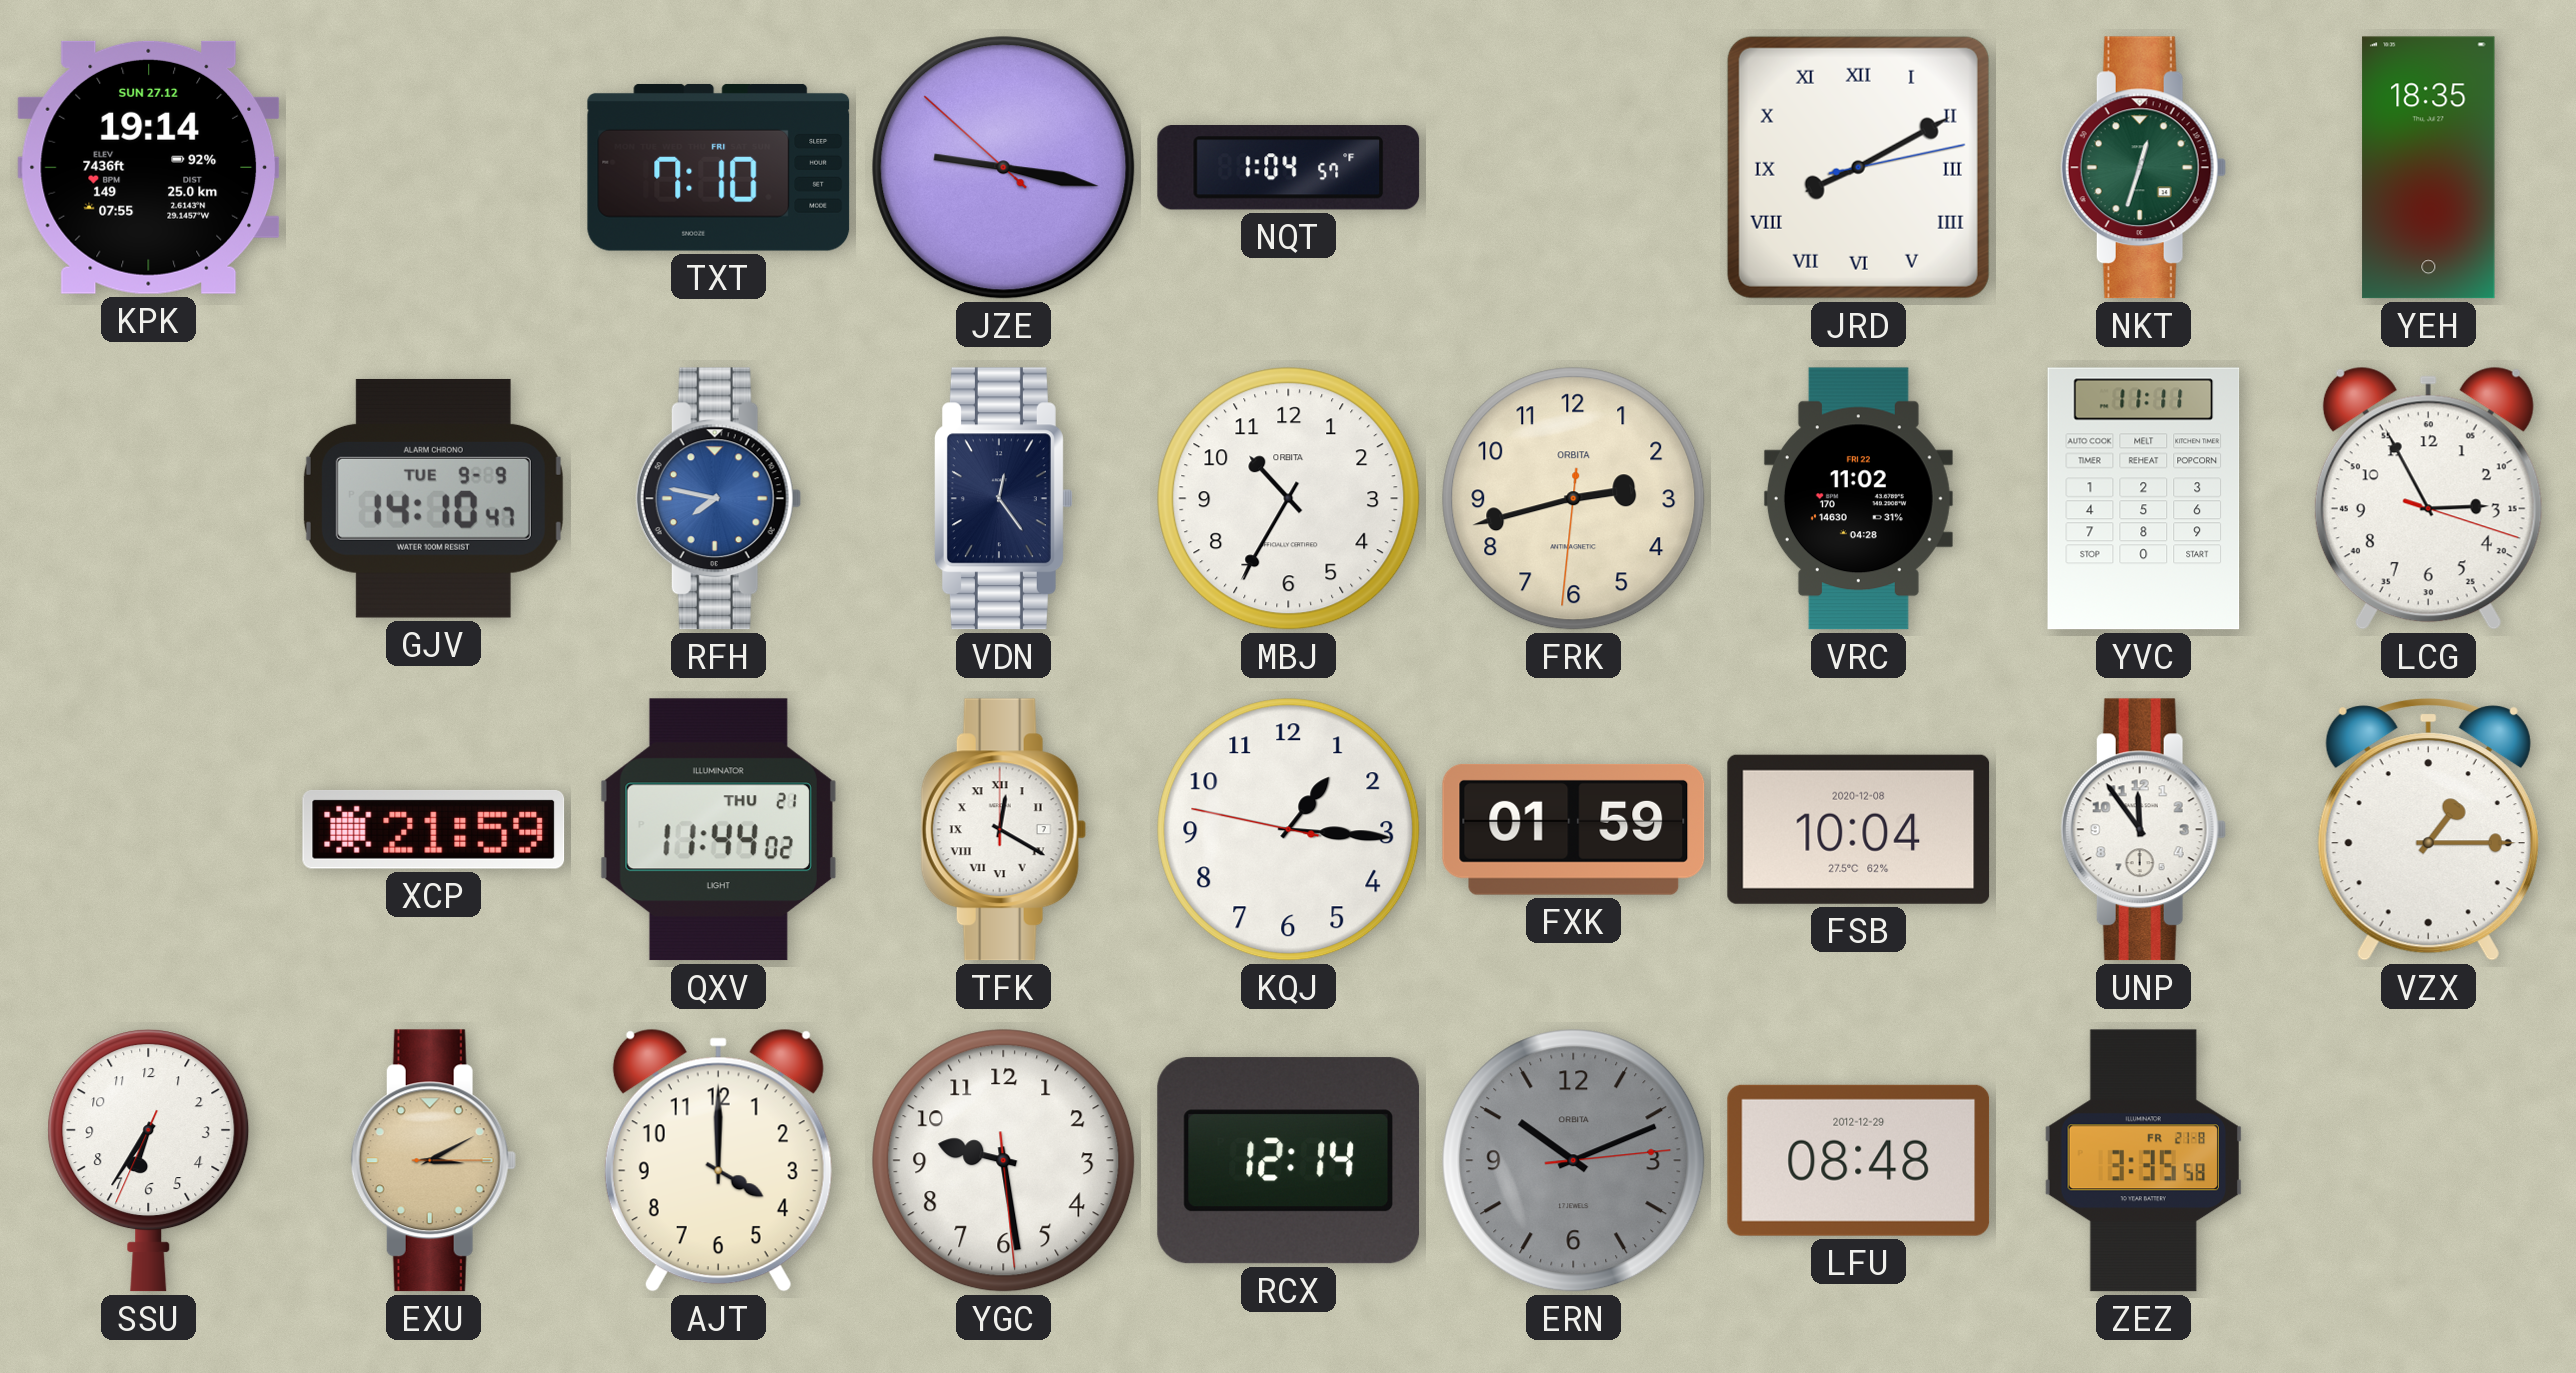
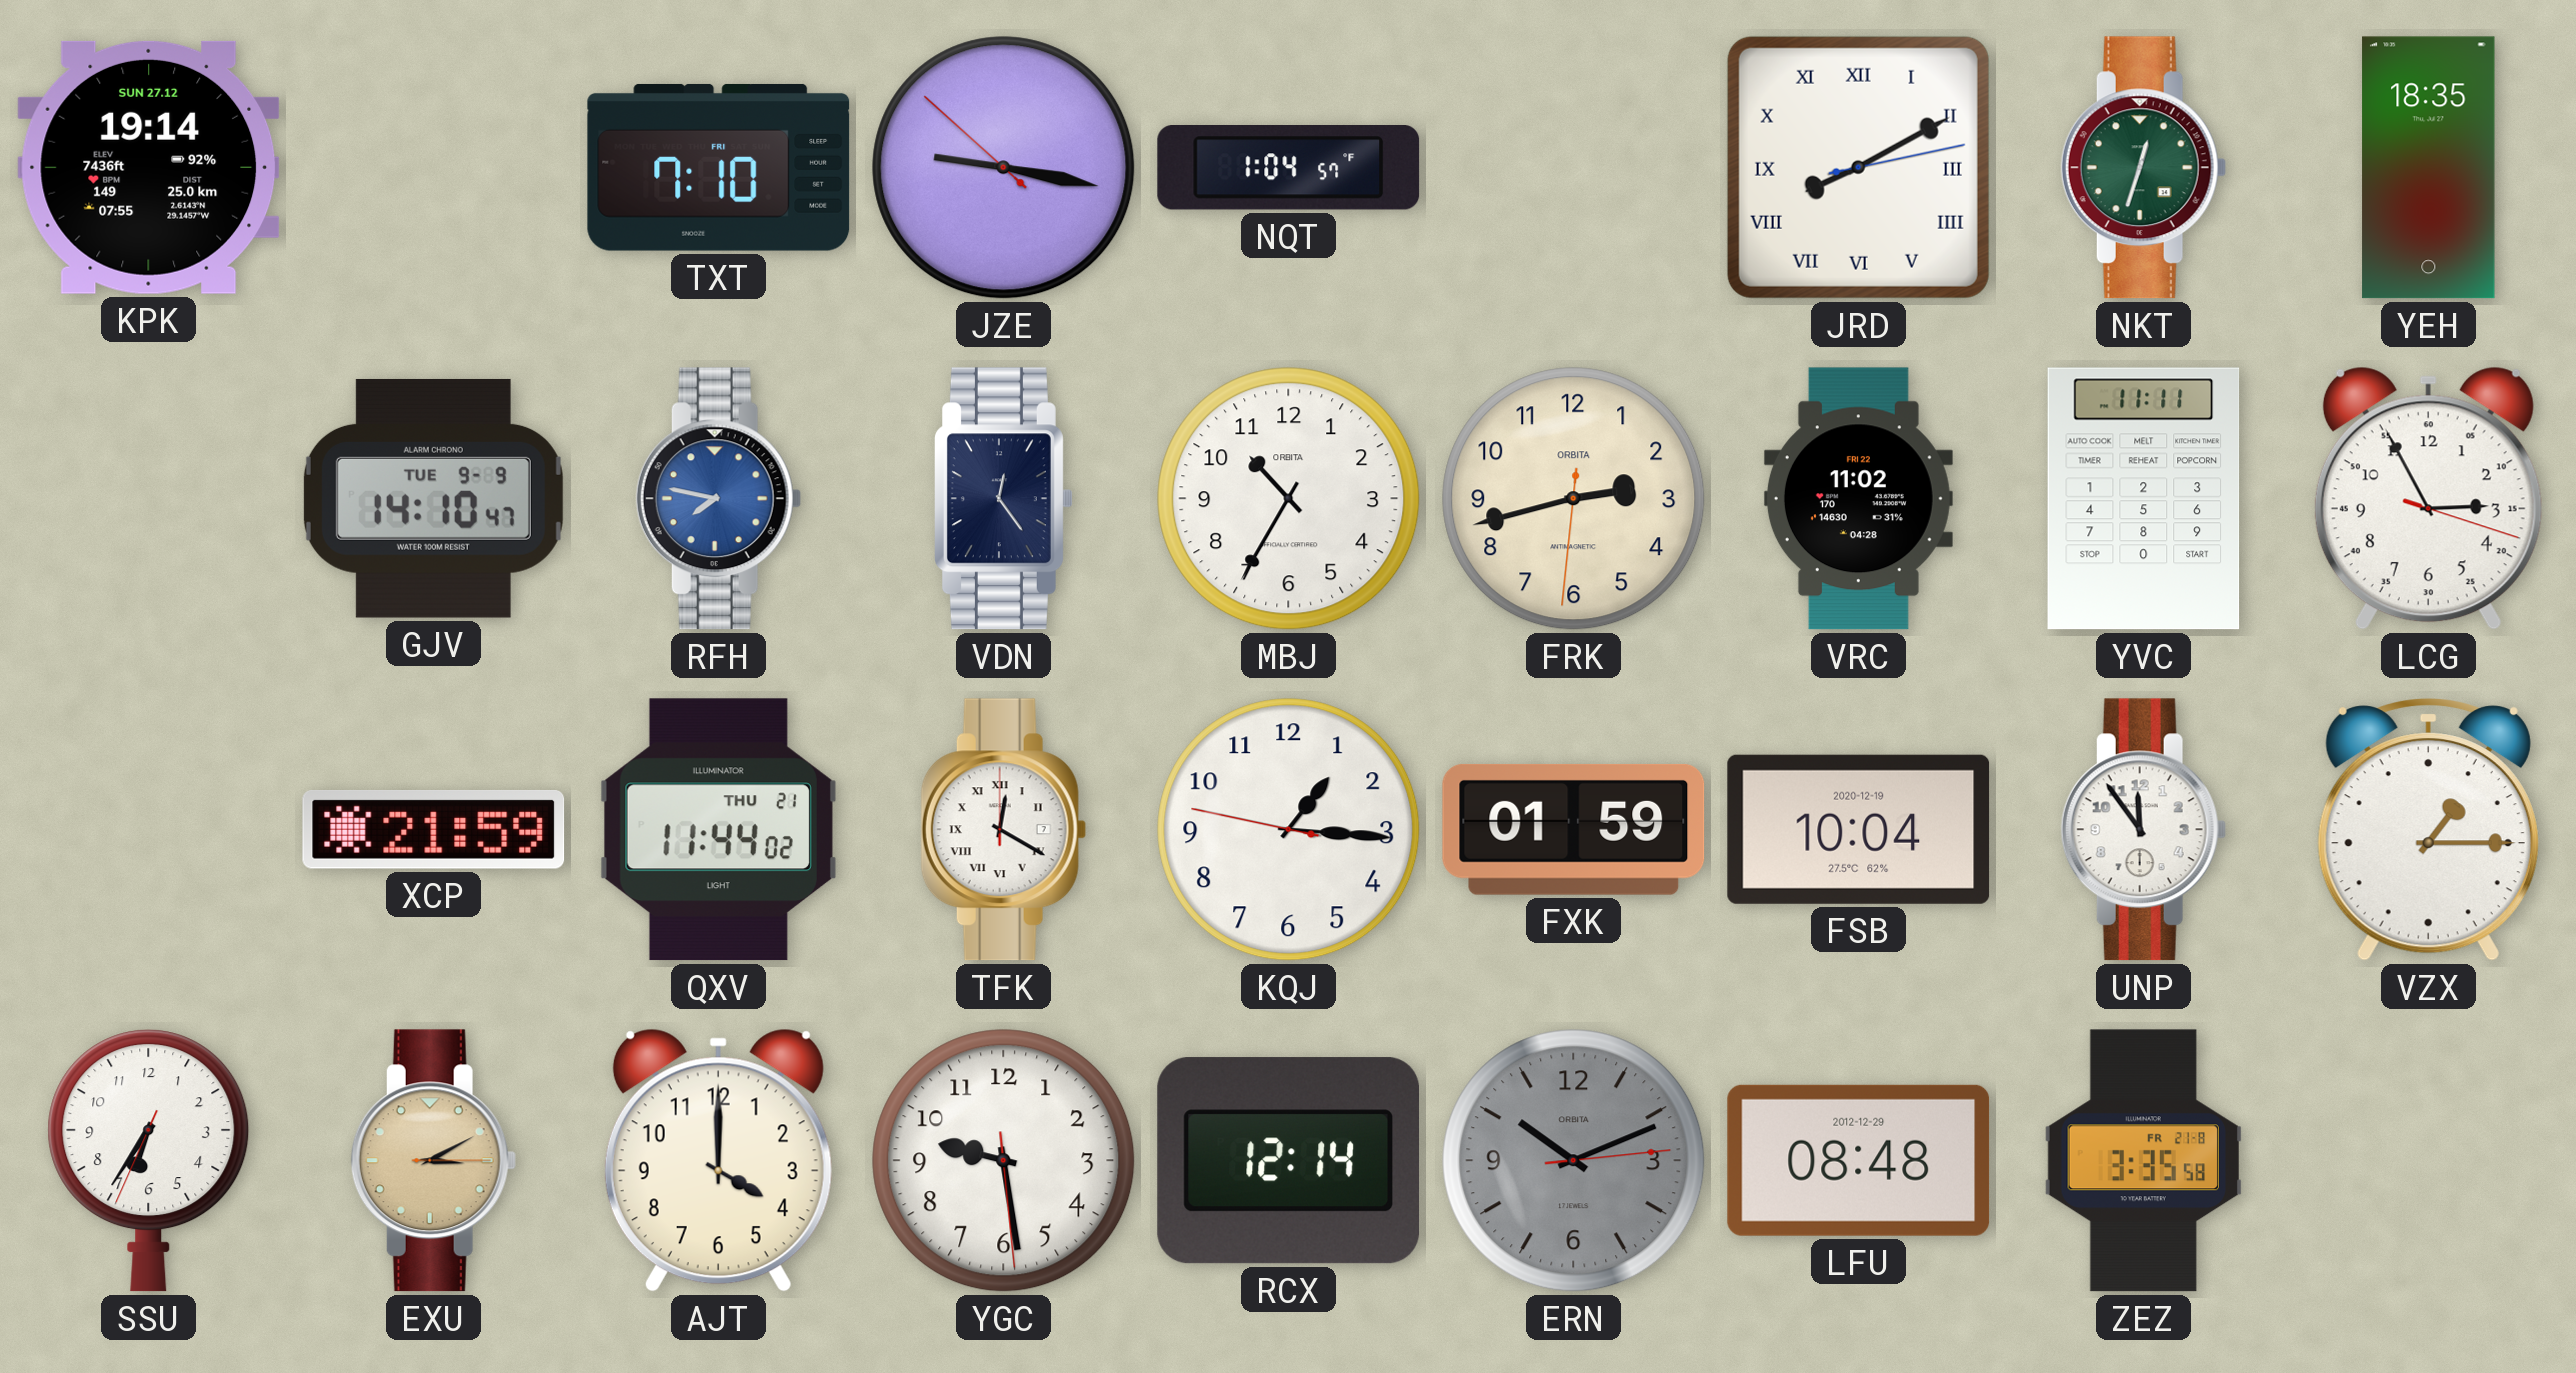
FSB date: 2020-12-08 -> 2020-12-19 (1859, 829)
